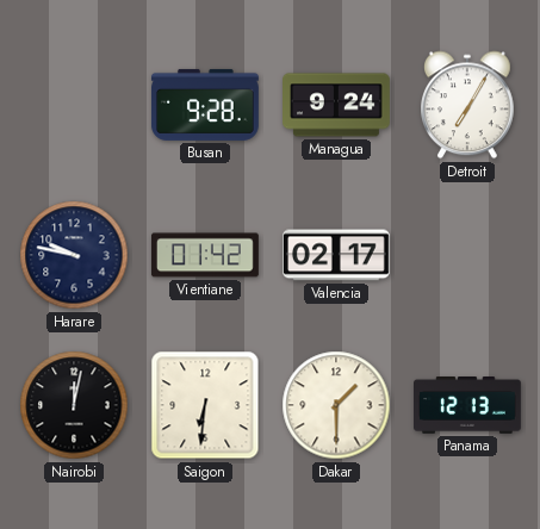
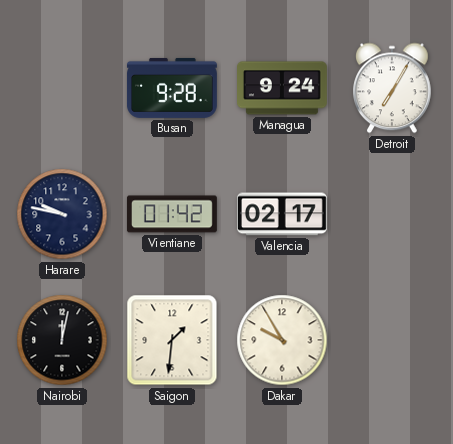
Saigon: 6:31 -> 1:31 (172, 340)
Dakar: 1:30 -> 9:55 (282, 340)
Panama: 12:13 -> none (468, 406)
